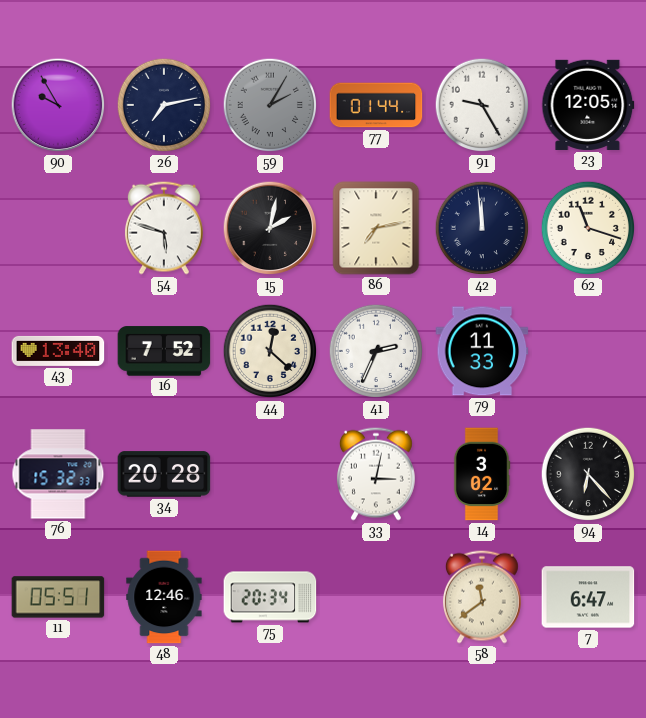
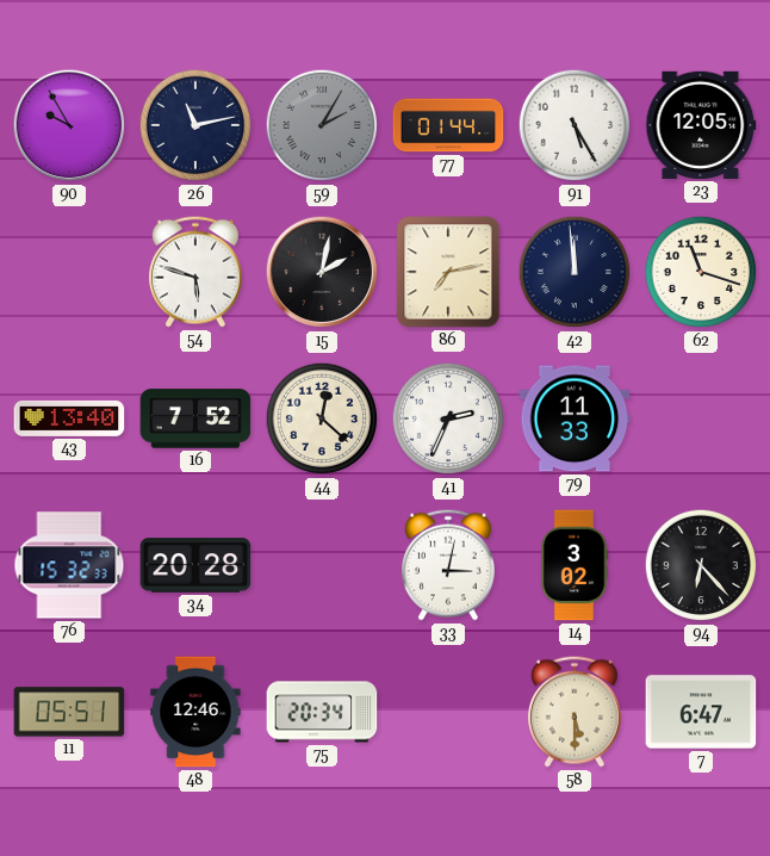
26: 7:13 -> 11:13 (195, 125)
91: 9:25 -> 5:25 (575, 125)
58: 11:39 -> 5:30 (575, 712)
